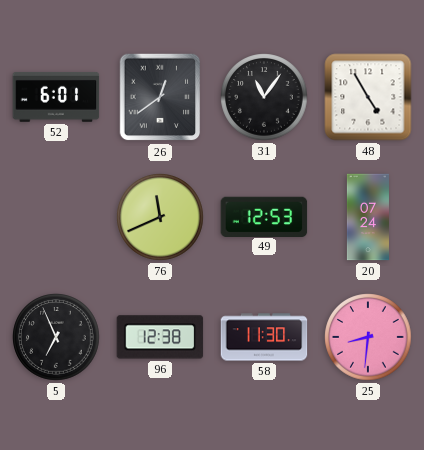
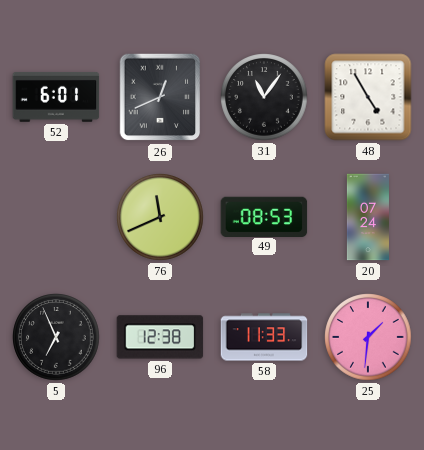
26: 12:39 -> 12:41 (160, 97)
49: 12:53 -> 08:53 (264, 216)
58: 11:30 -> 11:33 (264, 337)
25: 8:31 -> 1:31 (368, 337)
